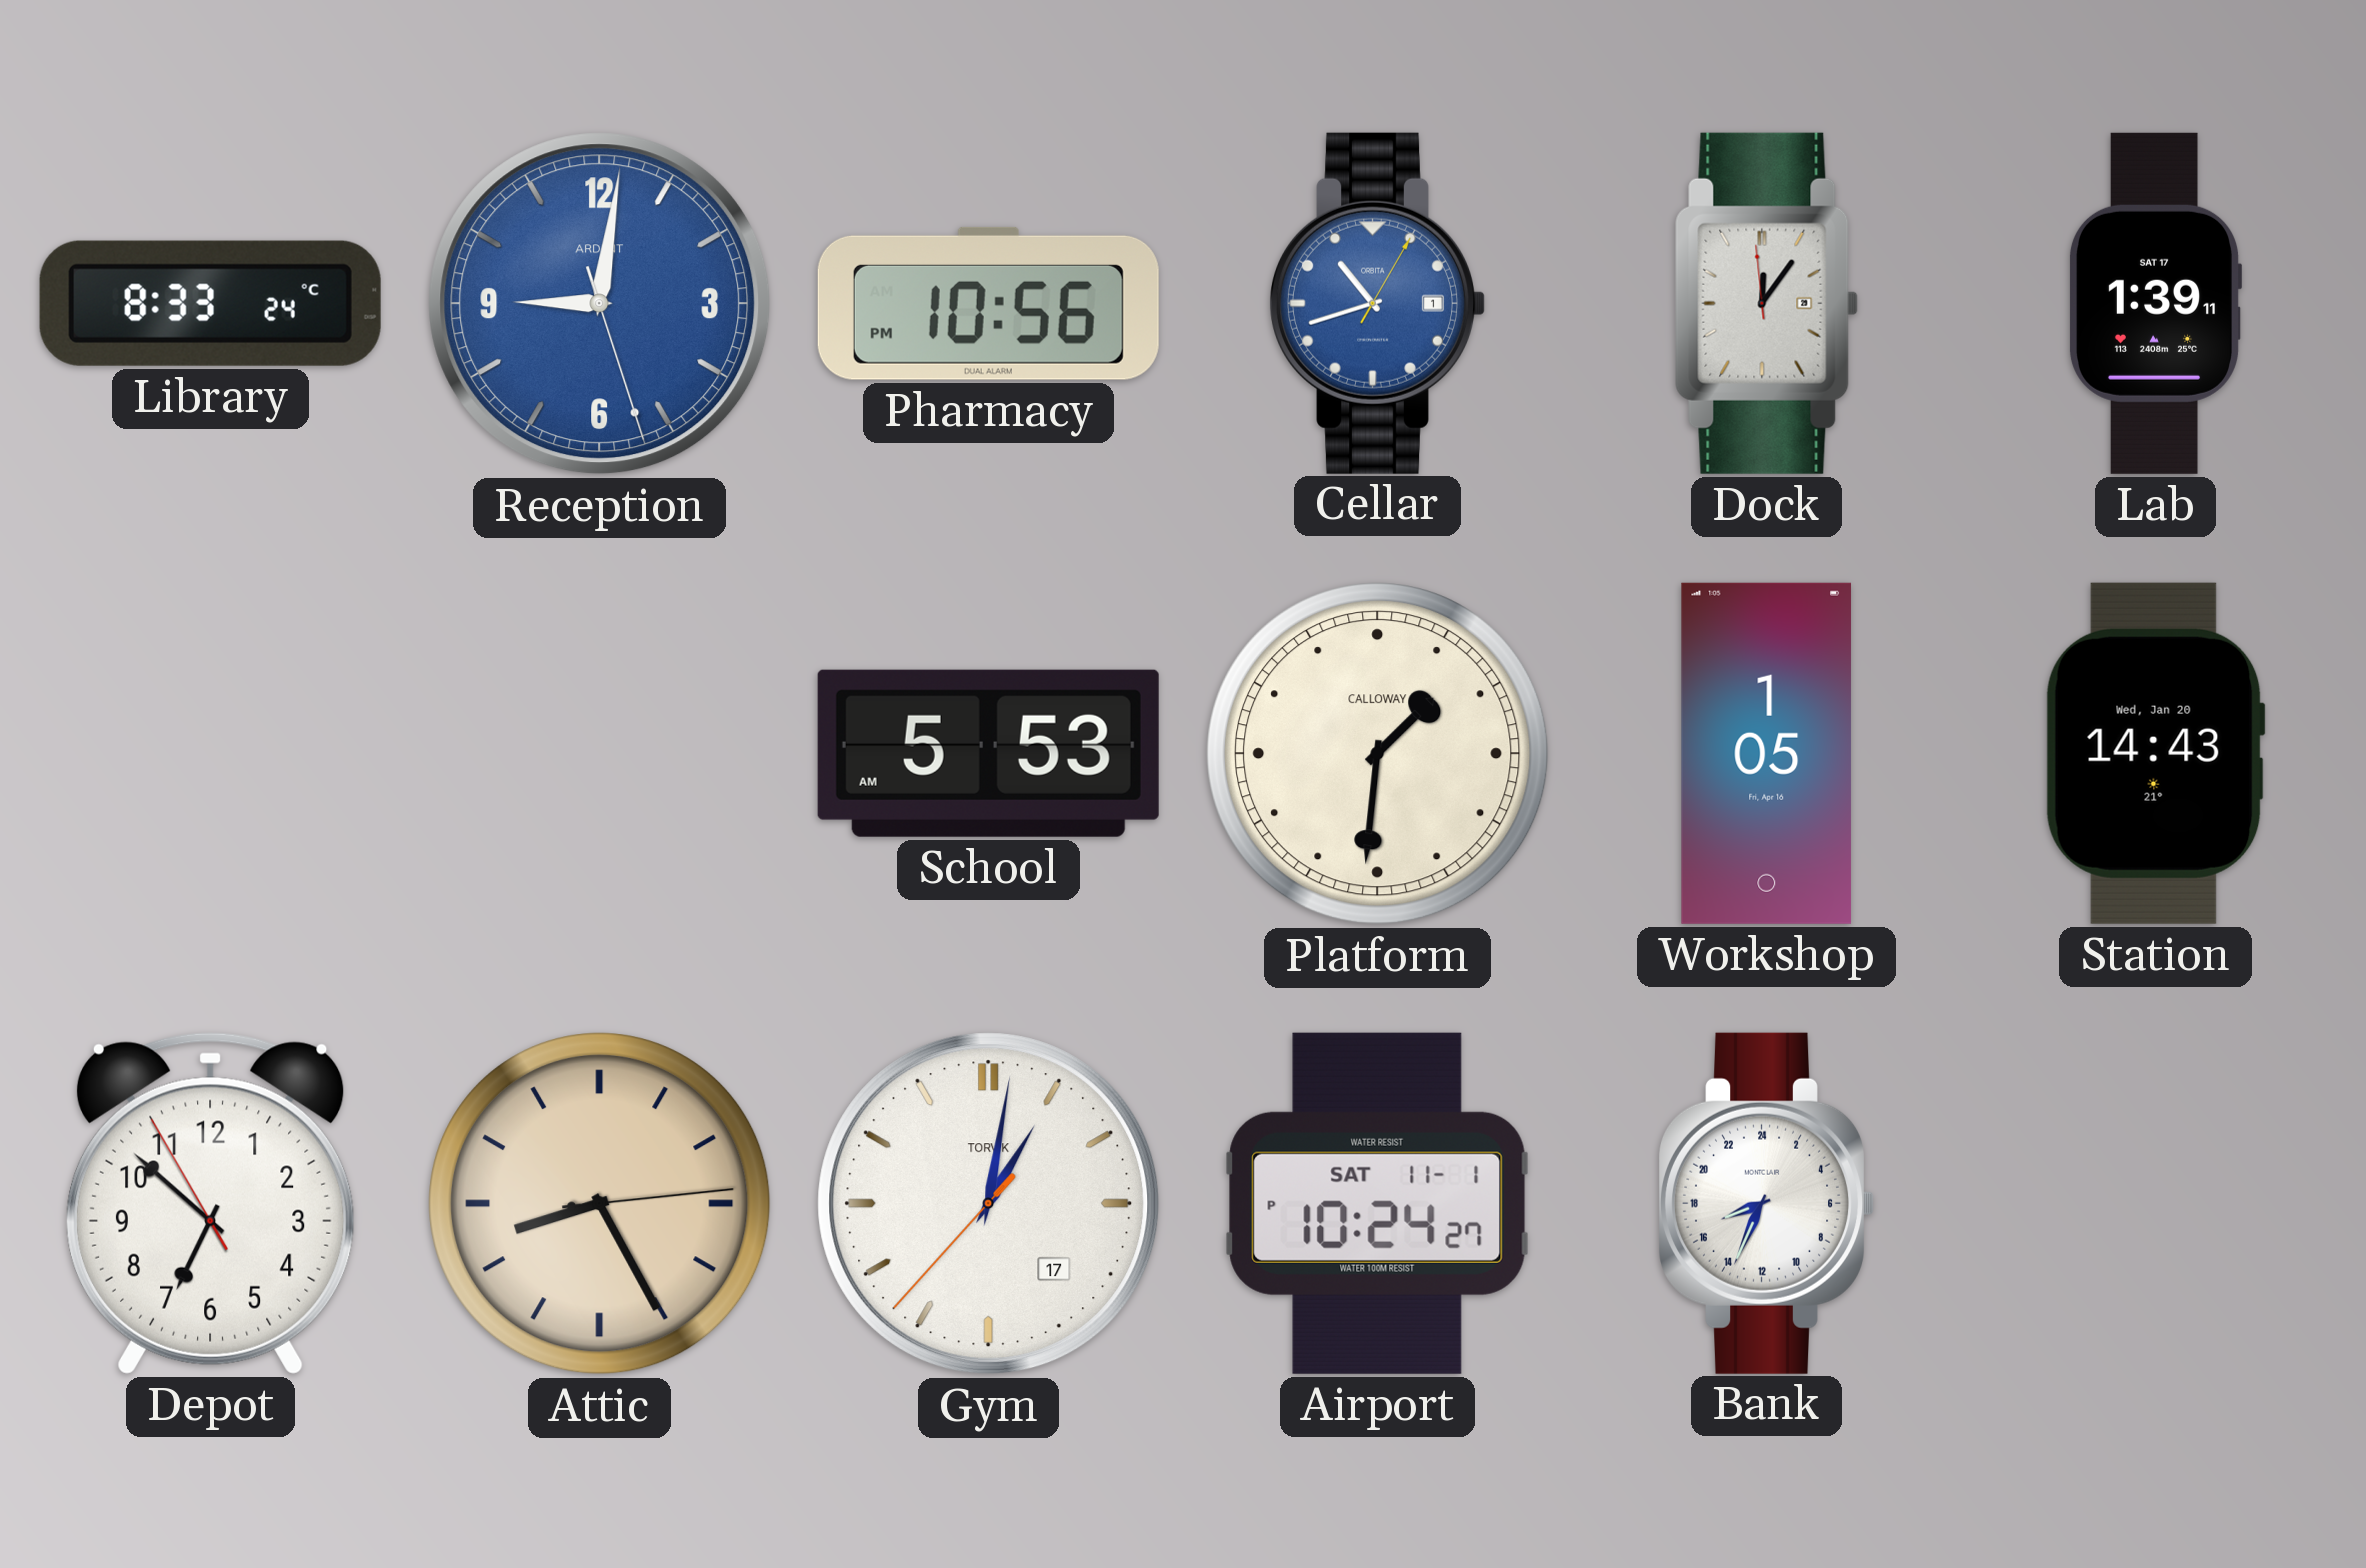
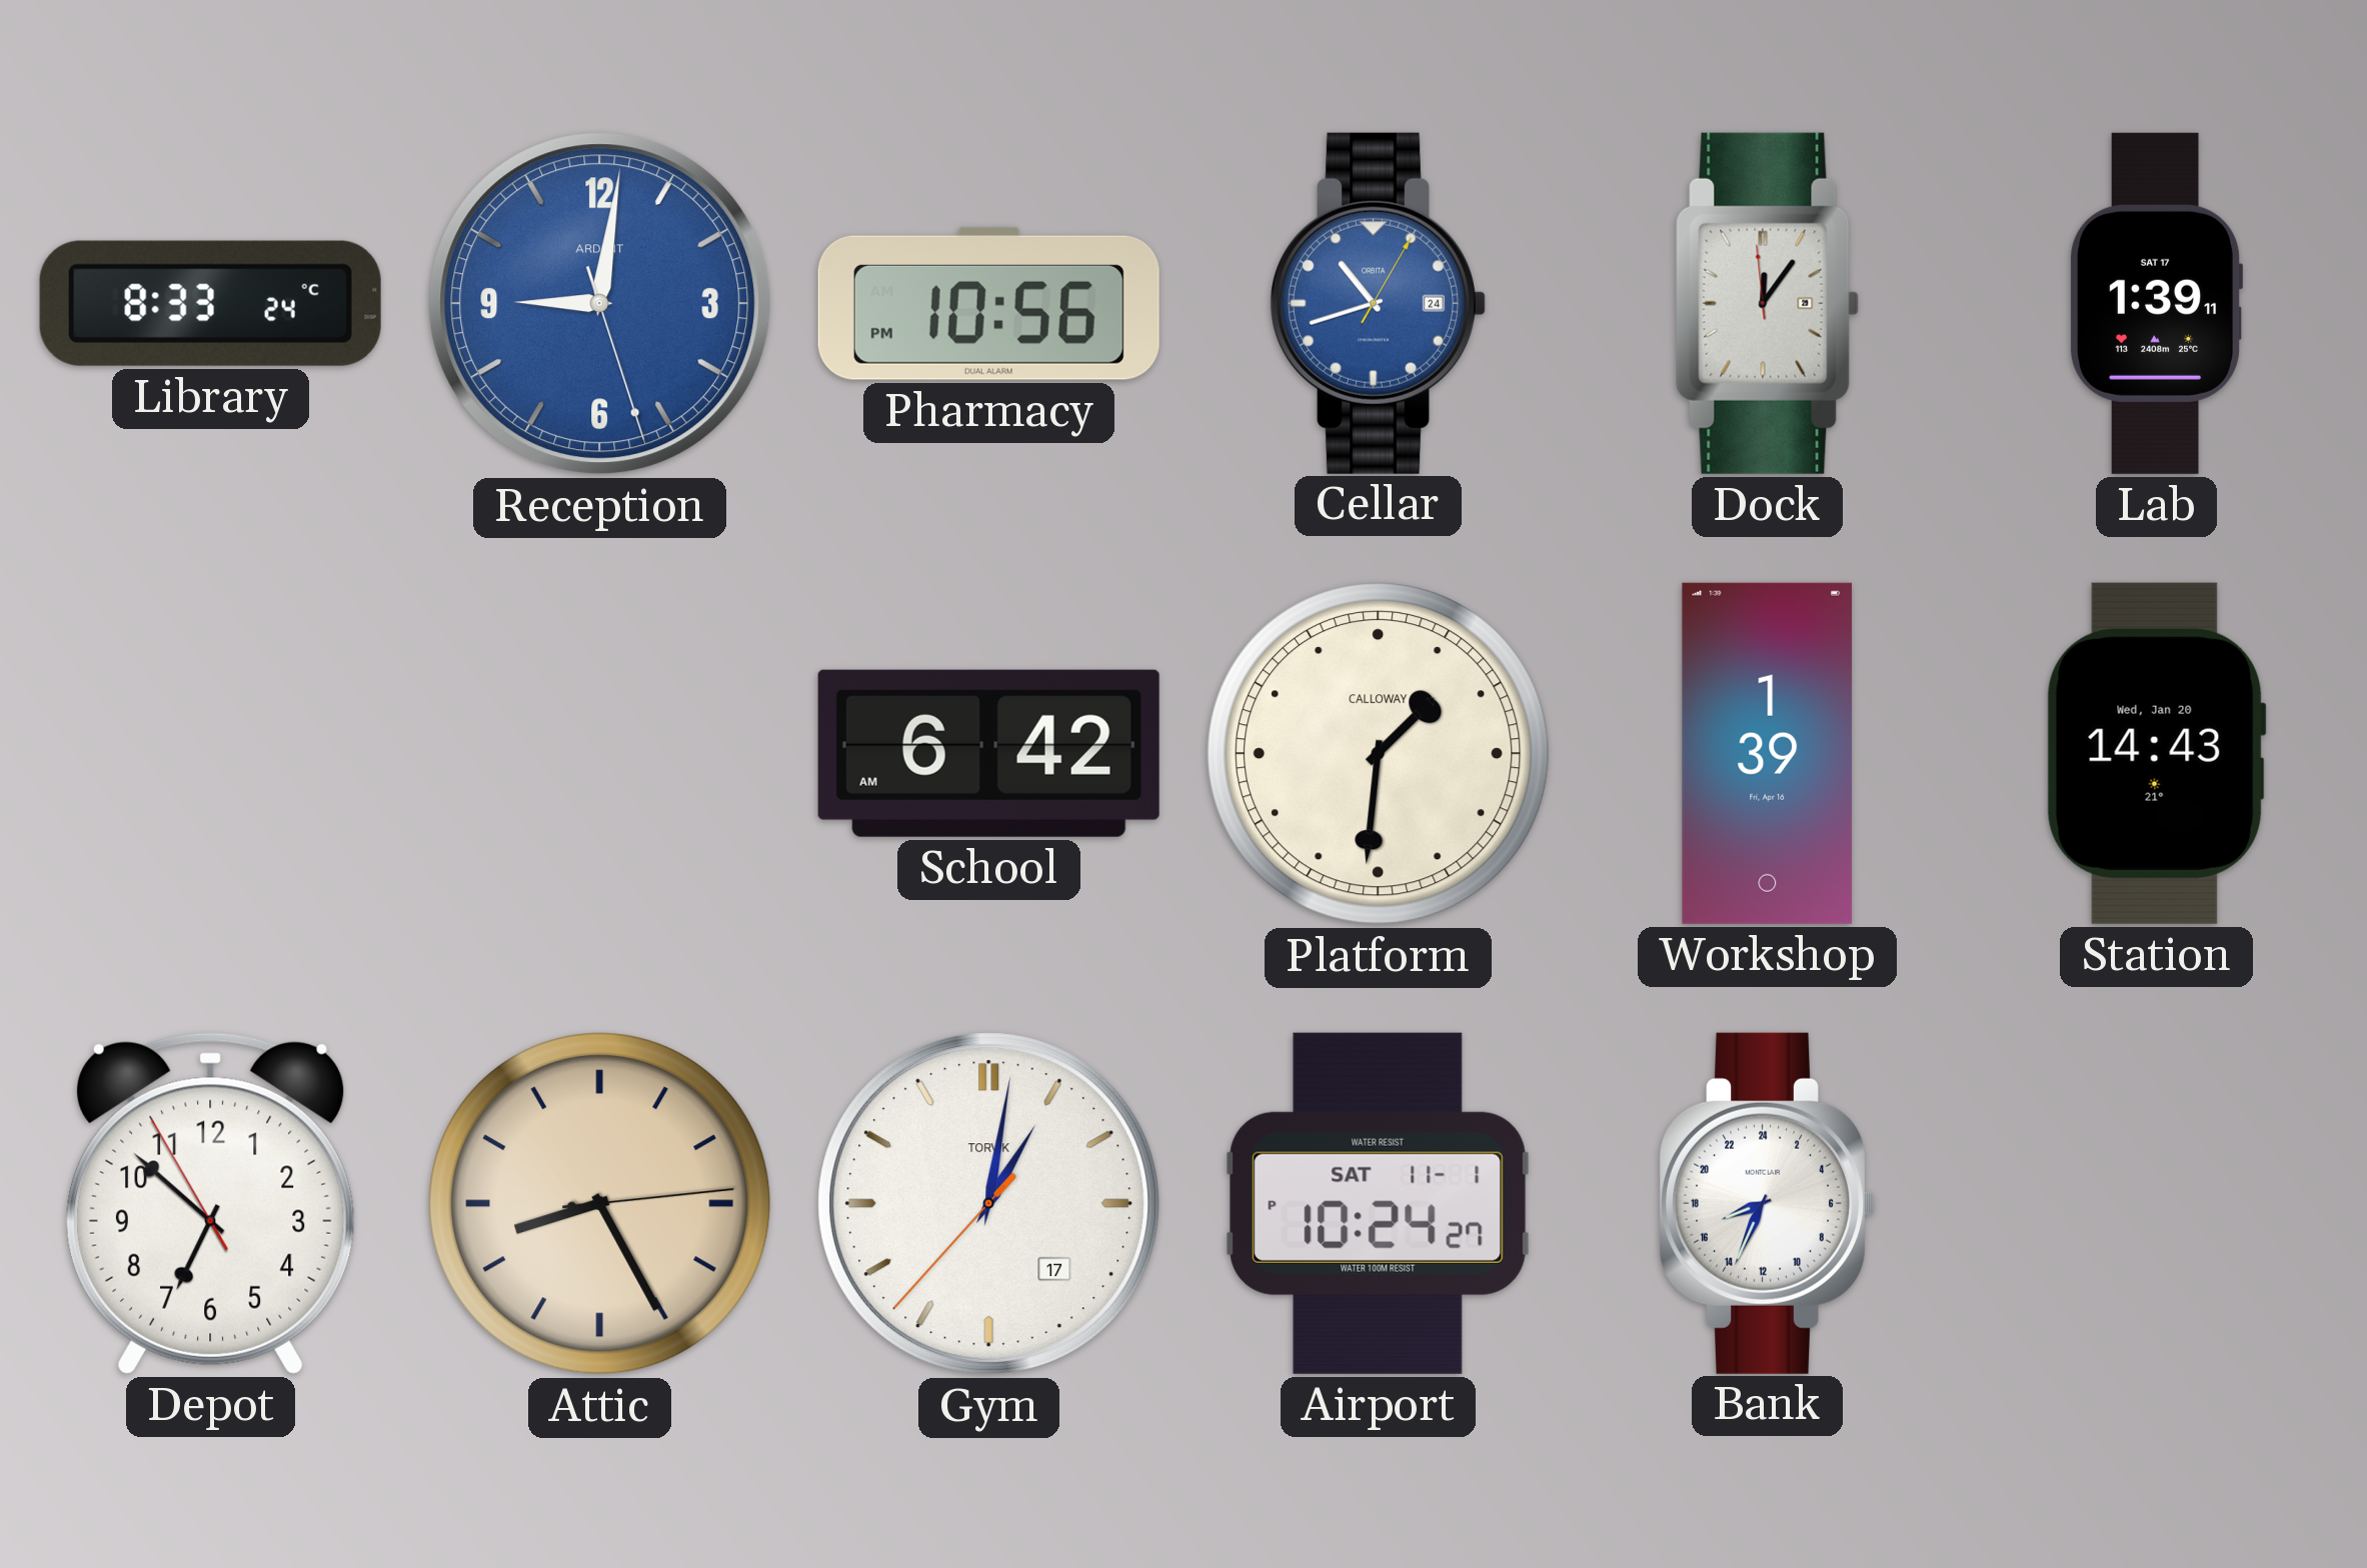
Cellar date: 1 -> 24 (1378, 303)
School: 5:53 -> 6:42 (988, 753)
Workshop: 1:05 -> 1:39 (1768, 753)
